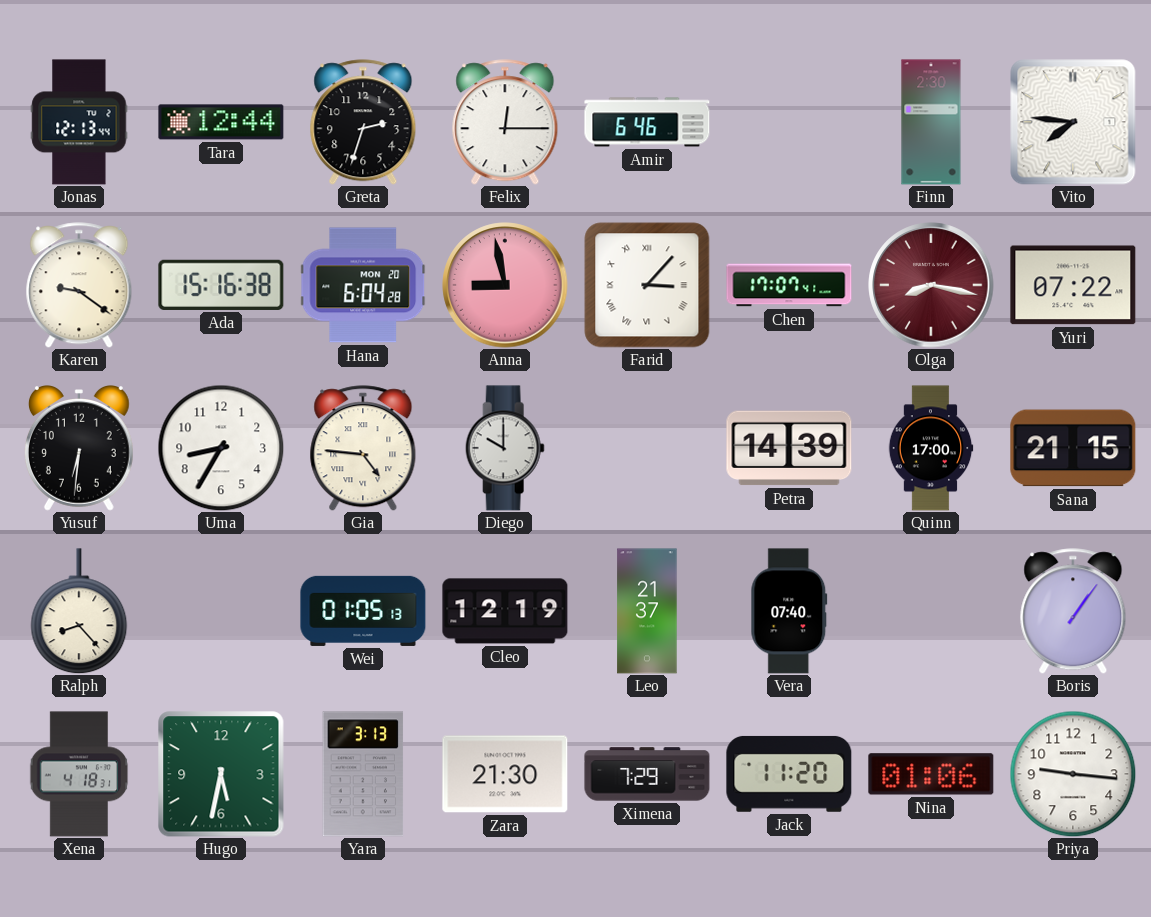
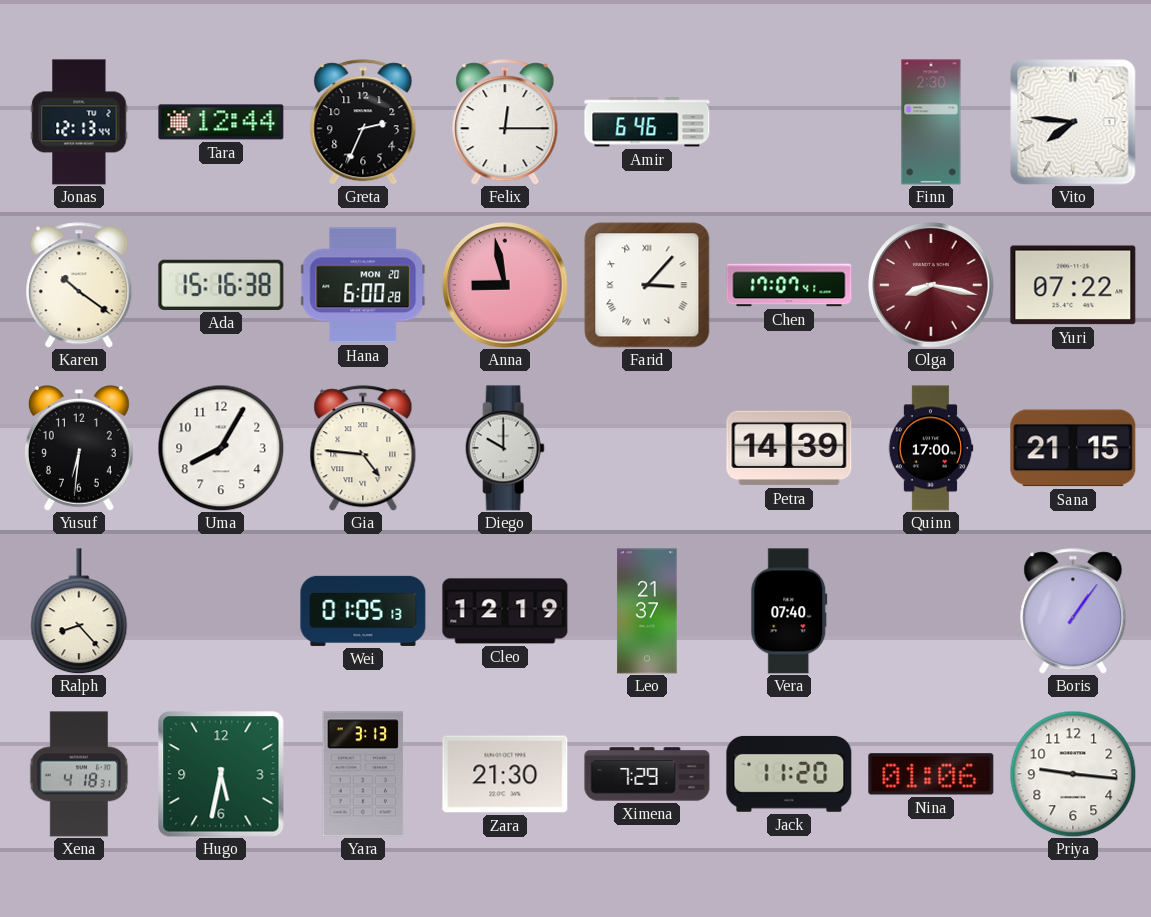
Greta: 2:33 -> 2:34 (363, 122)
Karen: 9:21 -> 10:21 (79, 285)
Hana: 6:04 -> 6:00 (363, 285)
Uma: 8:35 -> 8:05 (221, 448)
